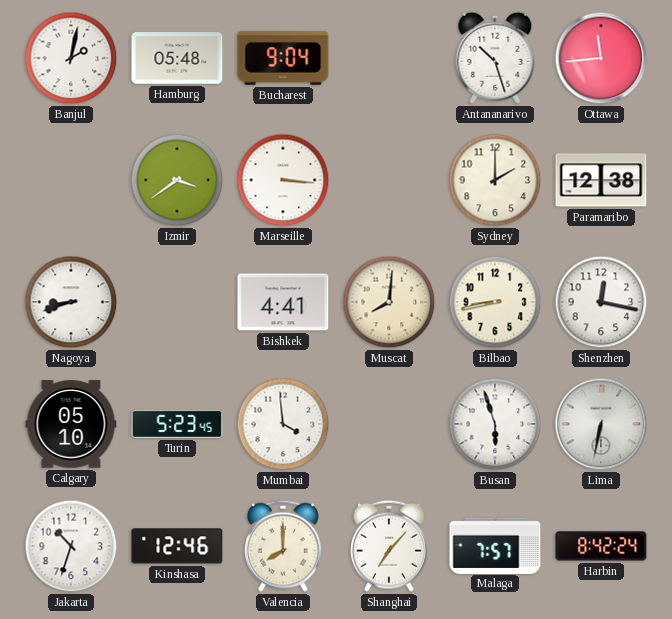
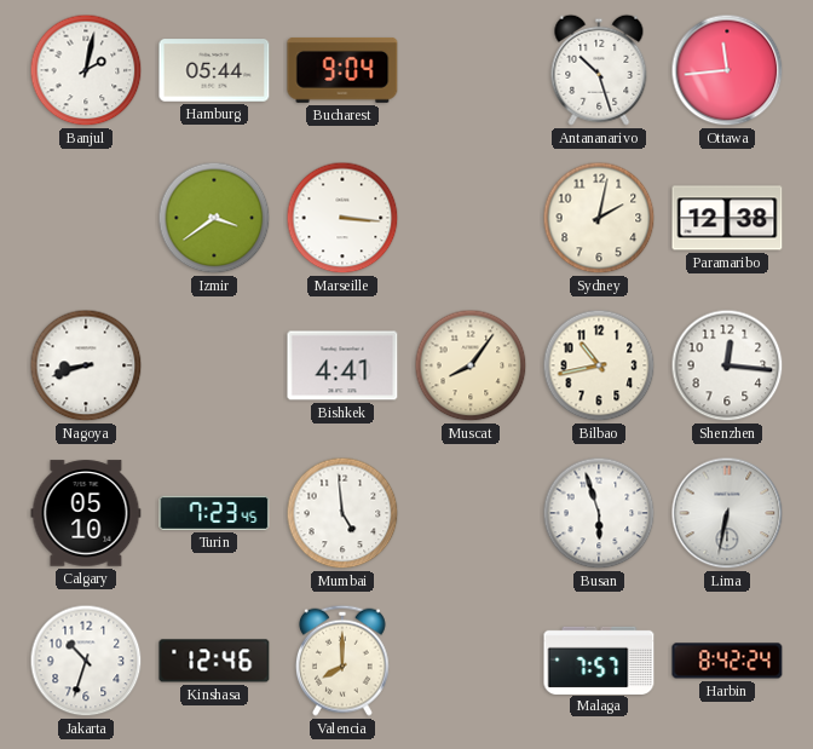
Hamburg: 05:48 -> 05:44 (214, 70)
Sydney: 2:00 -> 2:02 (599, 218)
Muscat: 8:01 -> 8:06 (471, 365)
Bilbao: 8:43 -> 10:43 (599, 365)
Shenzhen: 12:17 -> 12:16 (727, 365)
Turin: 5:23 -> 7:23 (214, 513)
Mumbai: 3:59 -> 4:59 (342, 513)
Shanghai: 7:07 -> none (389, 546)
